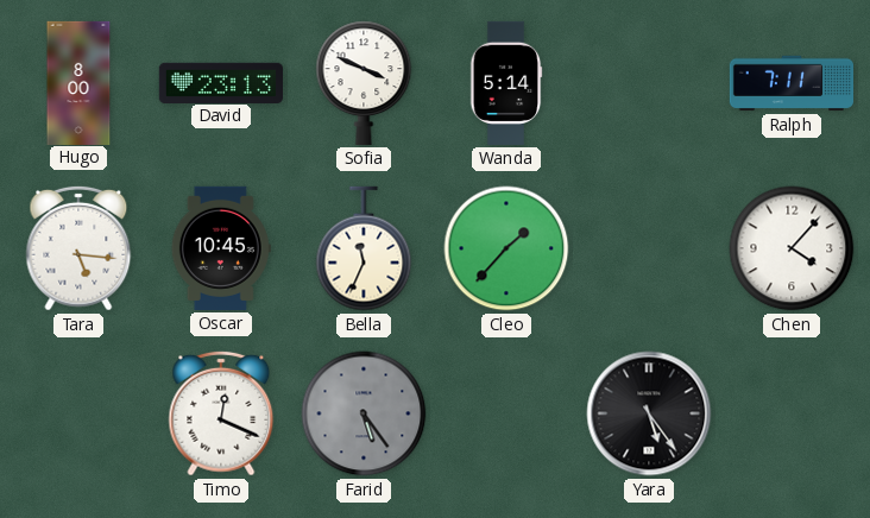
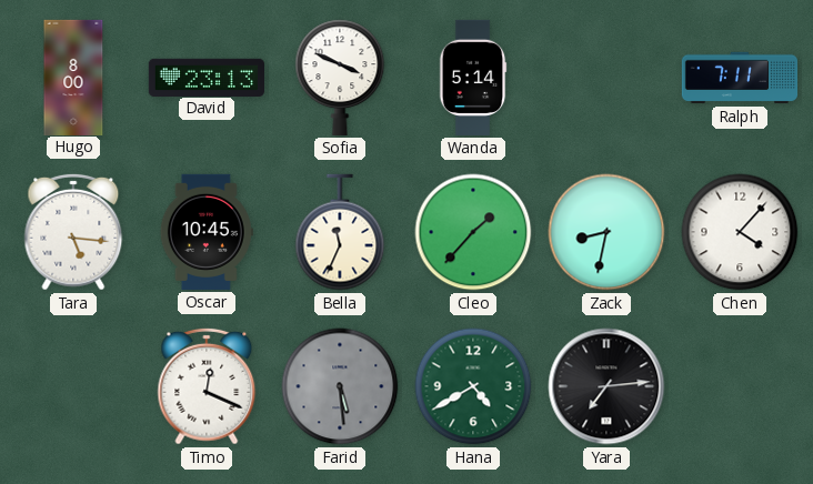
Zack: none -> 8:32 (606, 232)
Farid: 5:24 -> 5:29 (340, 386)
Hana: none -> 4:40 (473, 386)
Yara: 5:24 -> 7:14 (606, 386)
